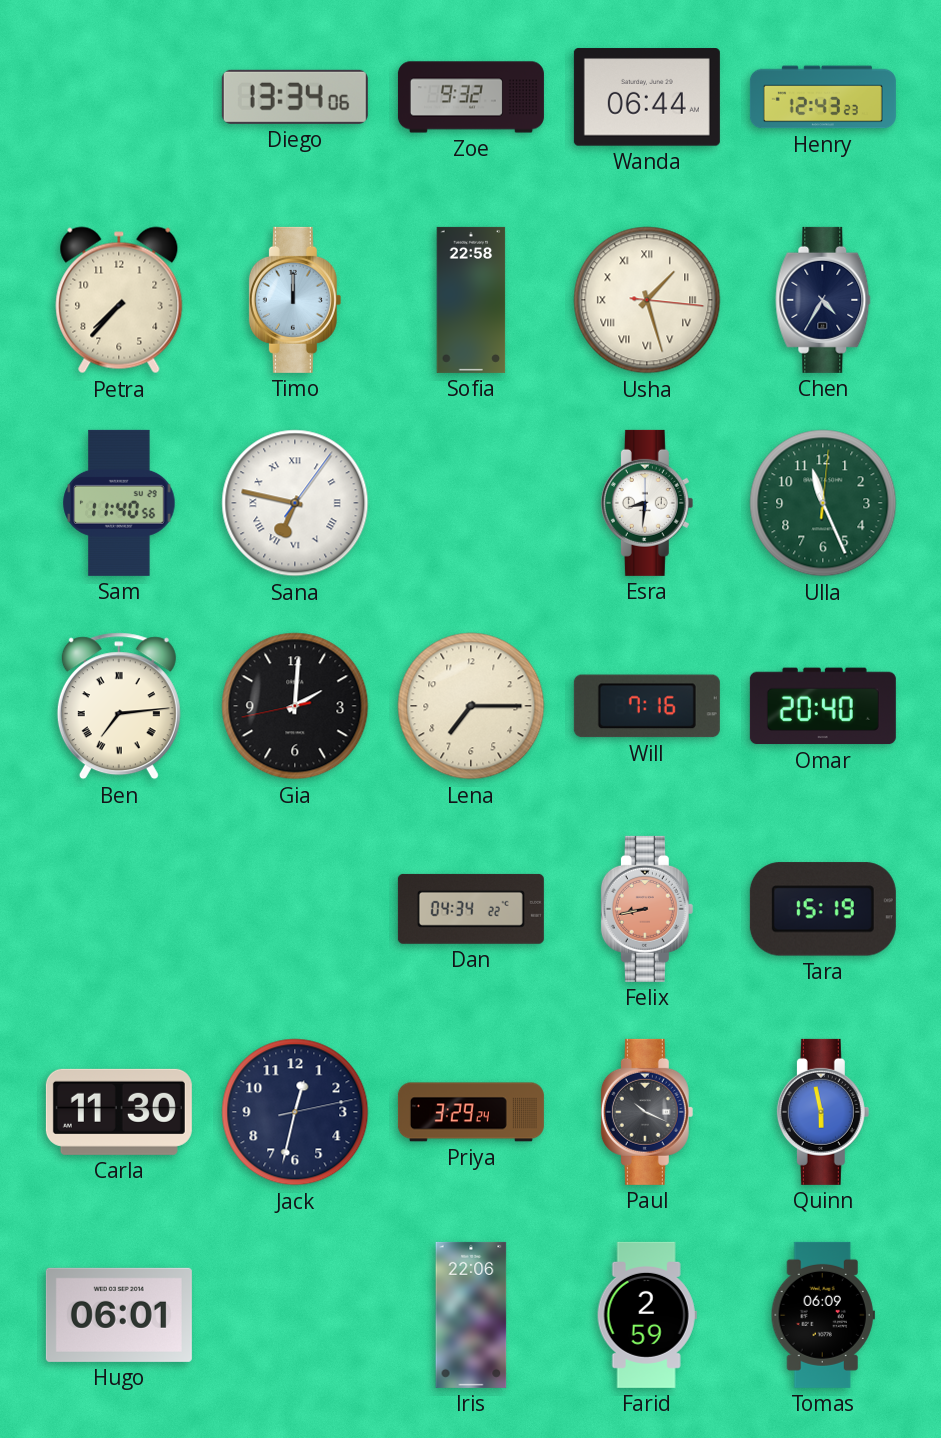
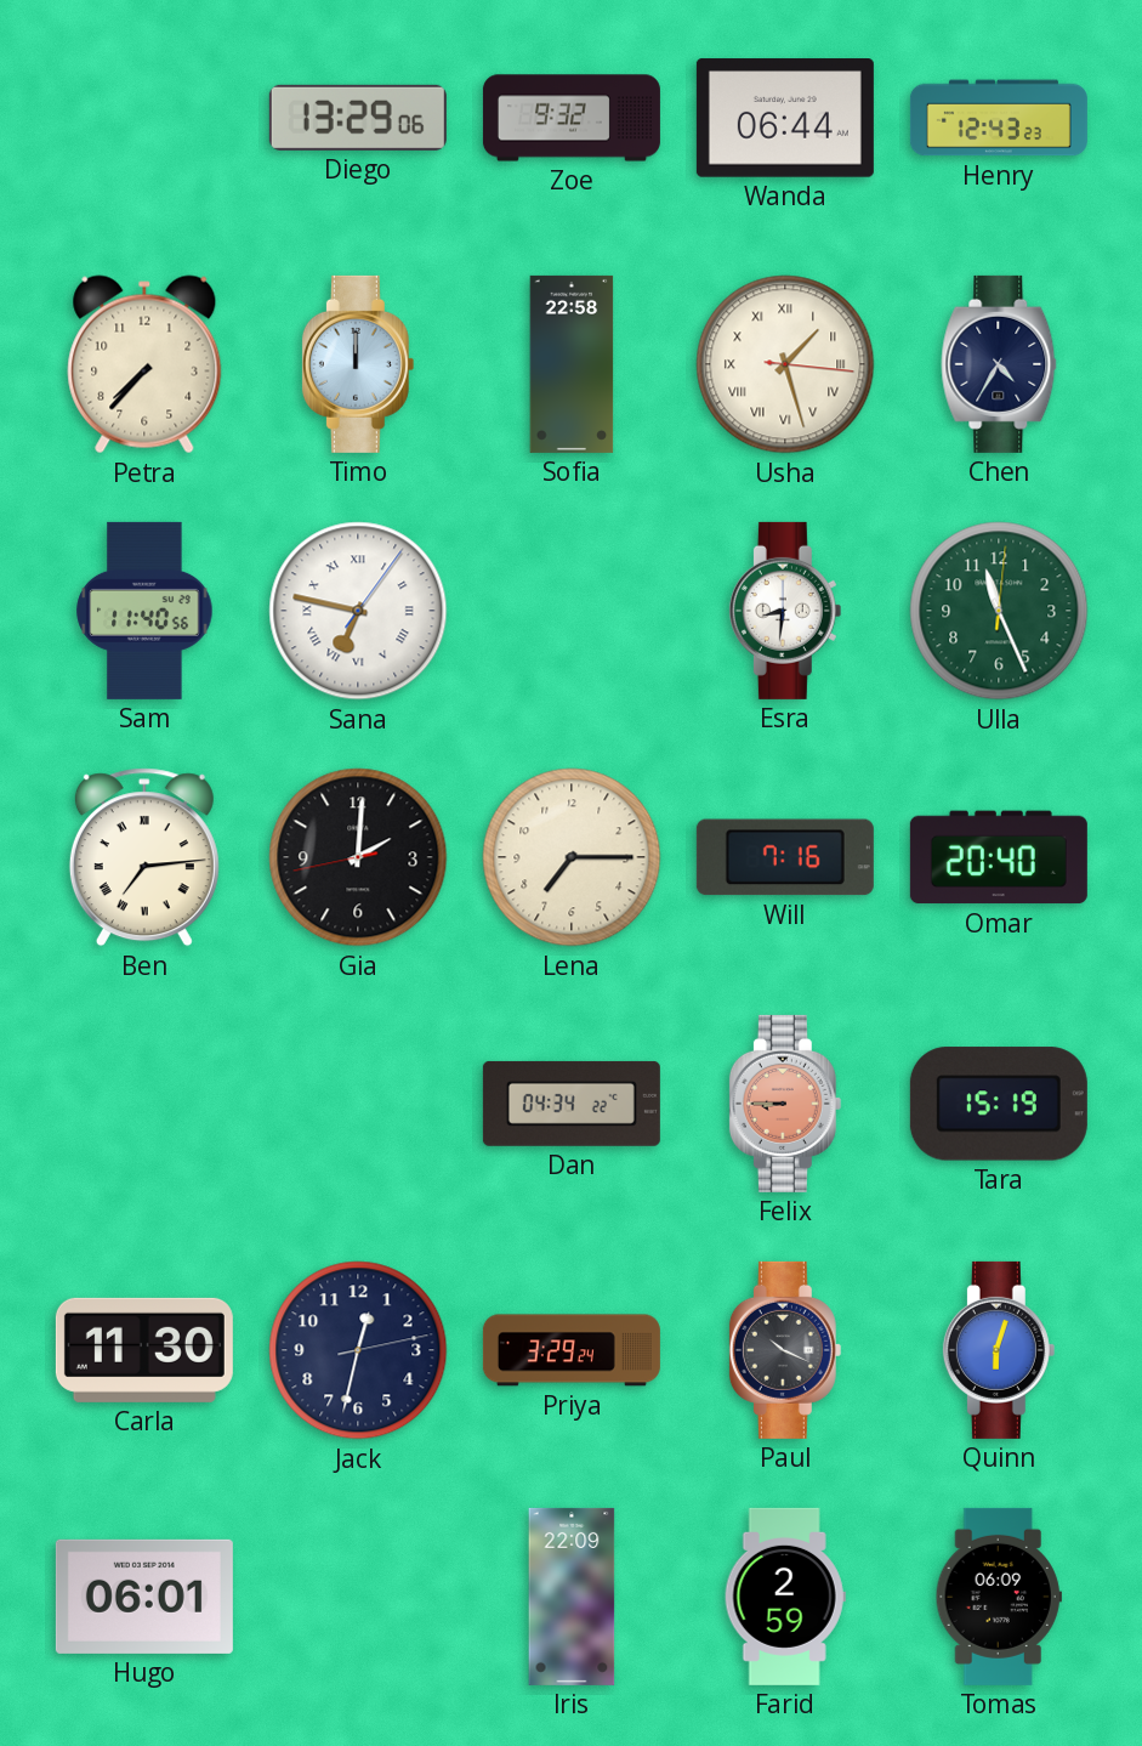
Diego: 13:34 -> 13:29 (358, 118)
Felix: 8:43 -> 8:45 (785, 1104)
Quinn: 5:58 -> 6:03 (999, 1350)
Iris: 22:06 -> 22:09 (572, 1597)
